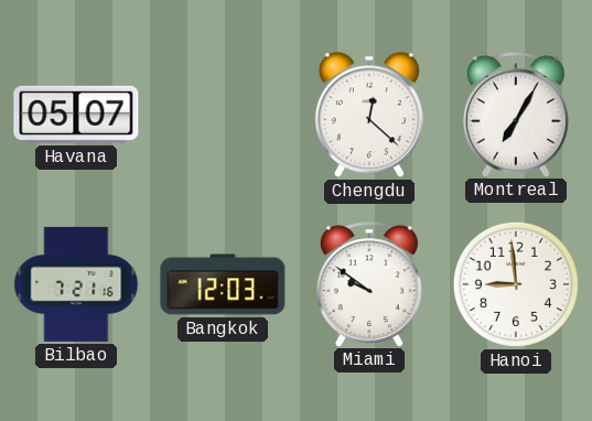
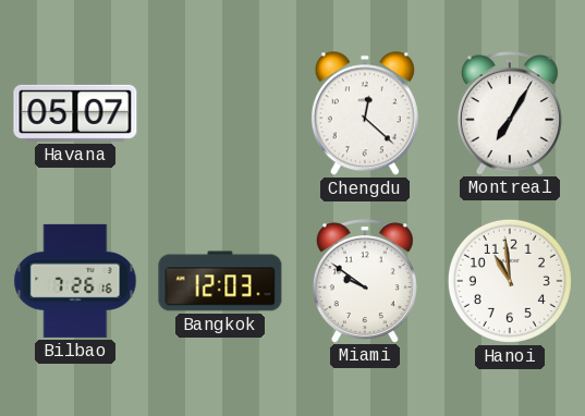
Bilbao: 7:21 -> 7:26 (75, 281)
Hanoi: 8:59 -> 10:59 (510, 281)
